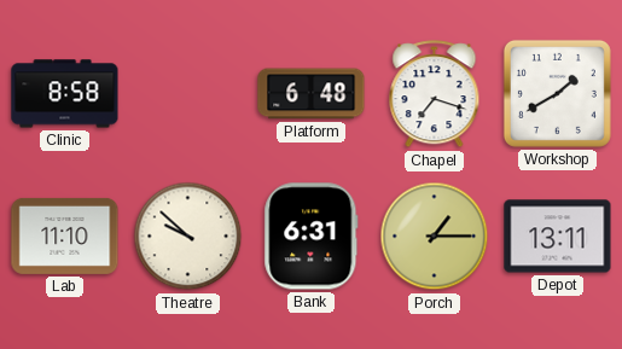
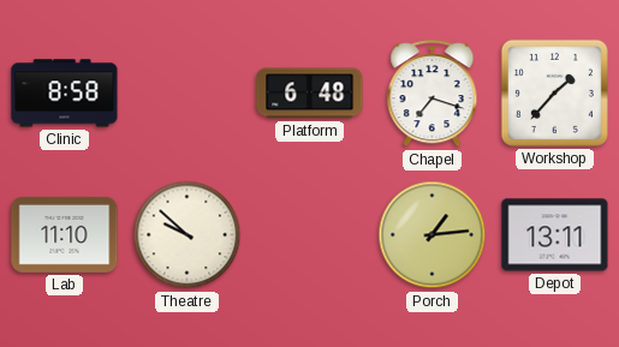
Workshop: 1:40 -> 1:37 (554, 92)
Bank: 6:31 -> none (312, 237)
Porch: 1:15 -> 1:14 (433, 235)
